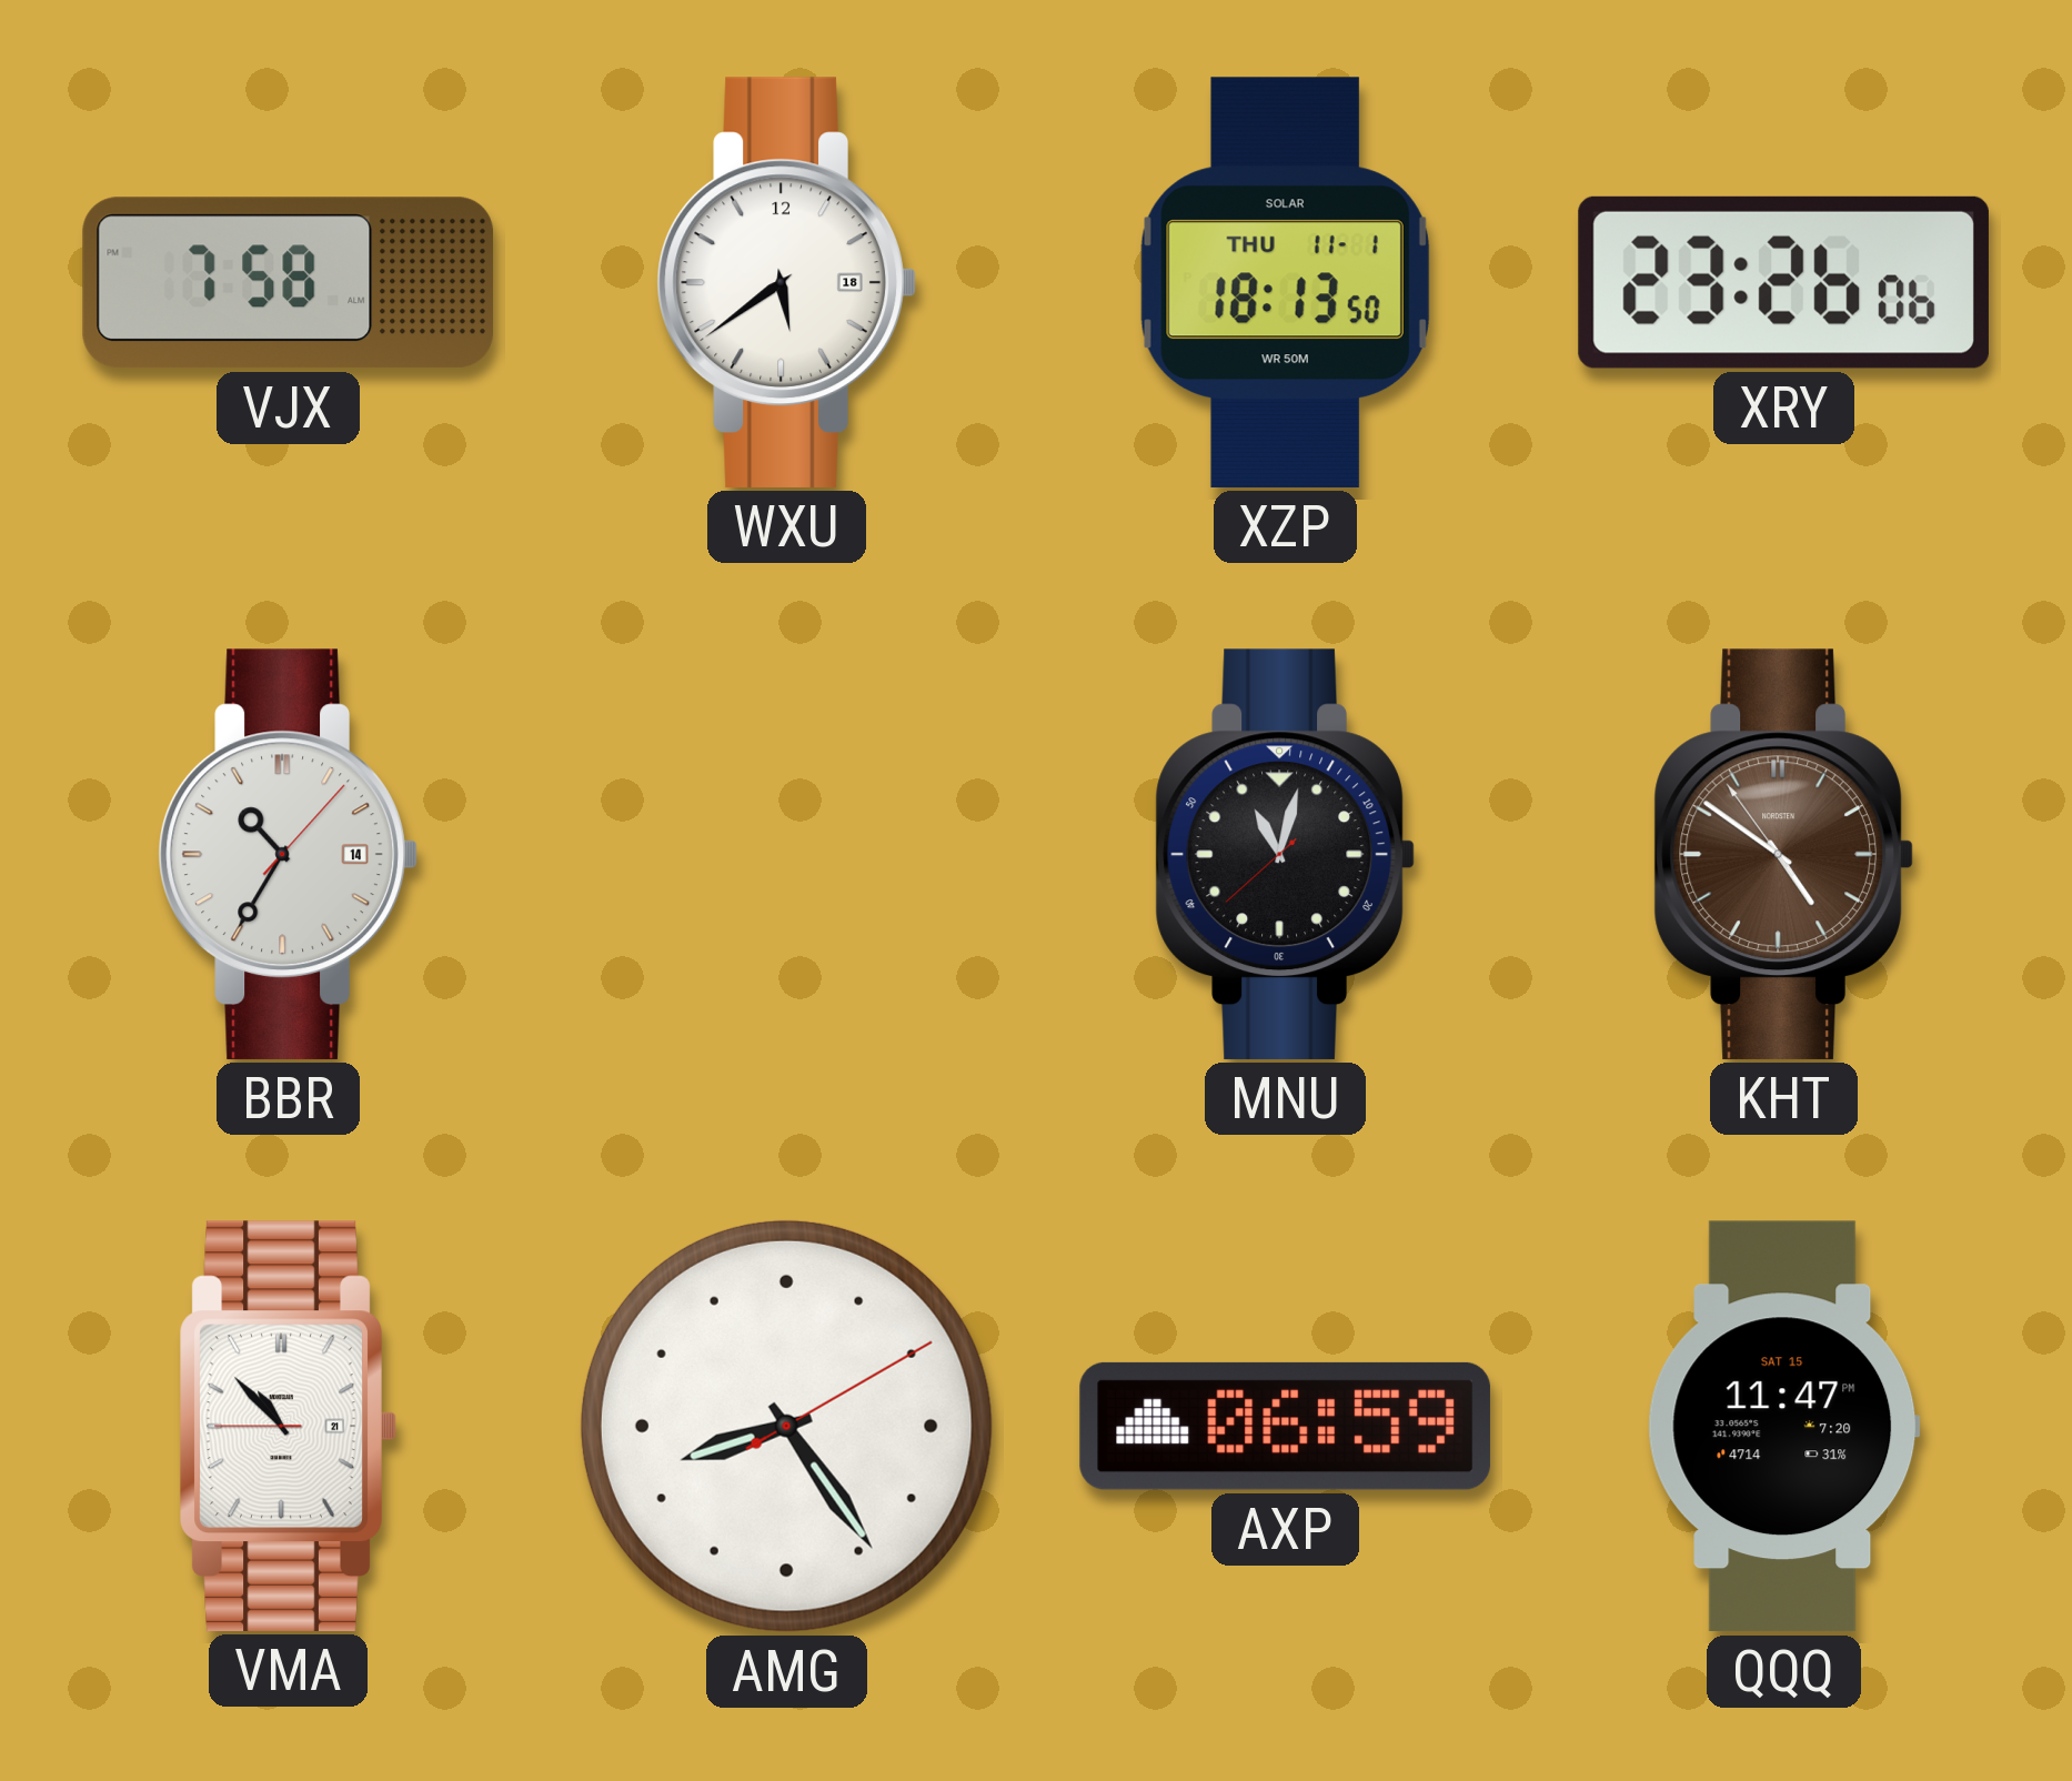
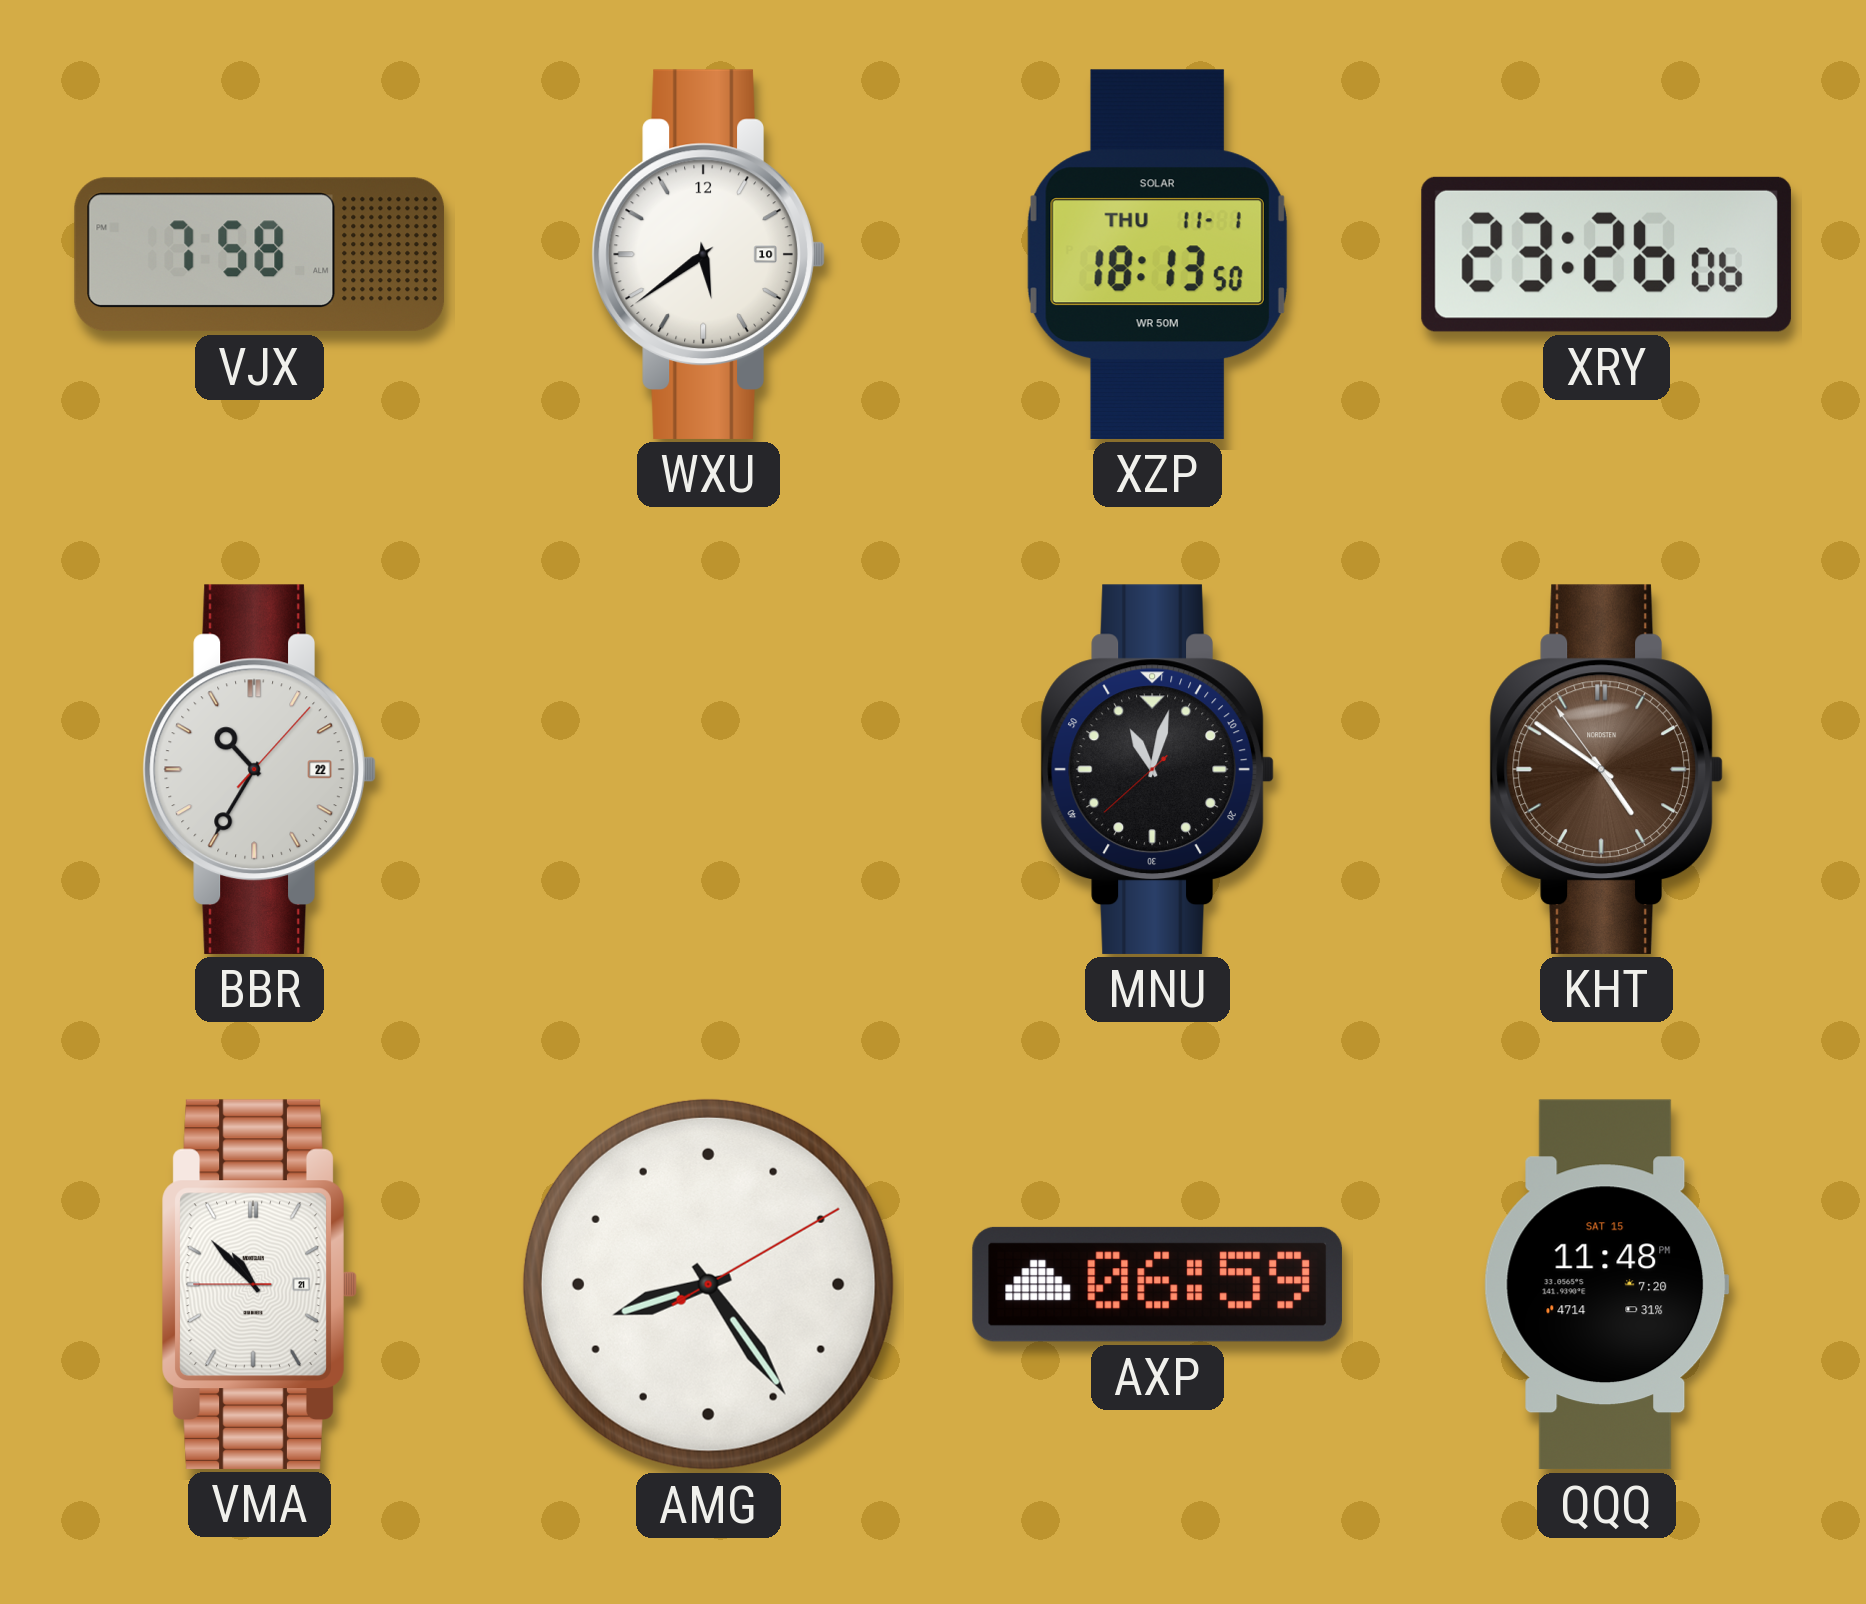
WXU date: 18 -> 10 (708, 254)
BBR date: 14 -> 22 (259, 769)
QQQ: 11:47 -> 11:48 (1606, 1285)
